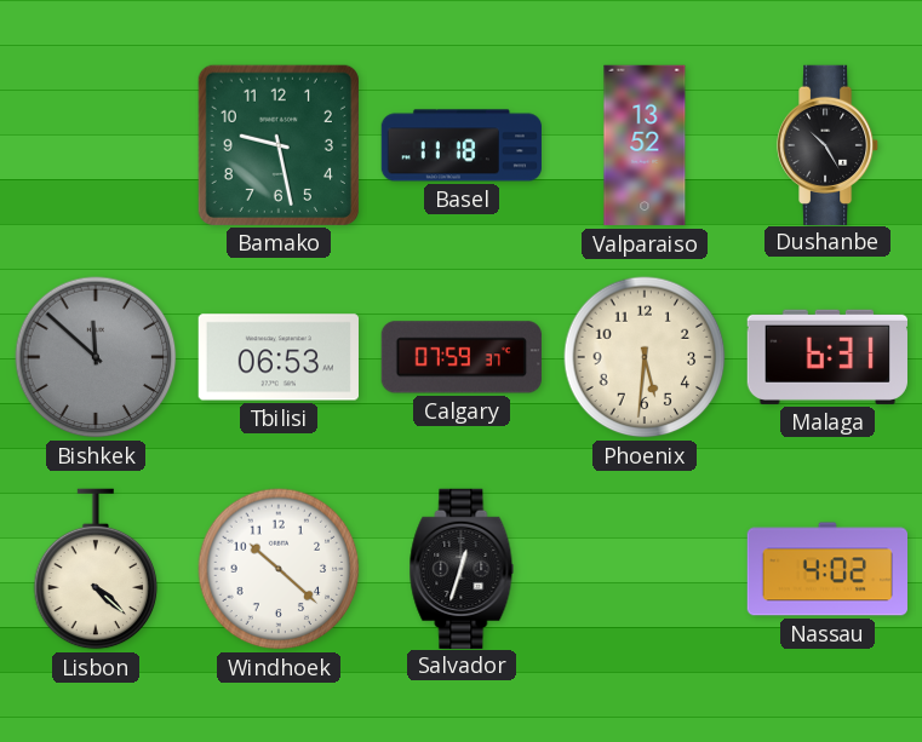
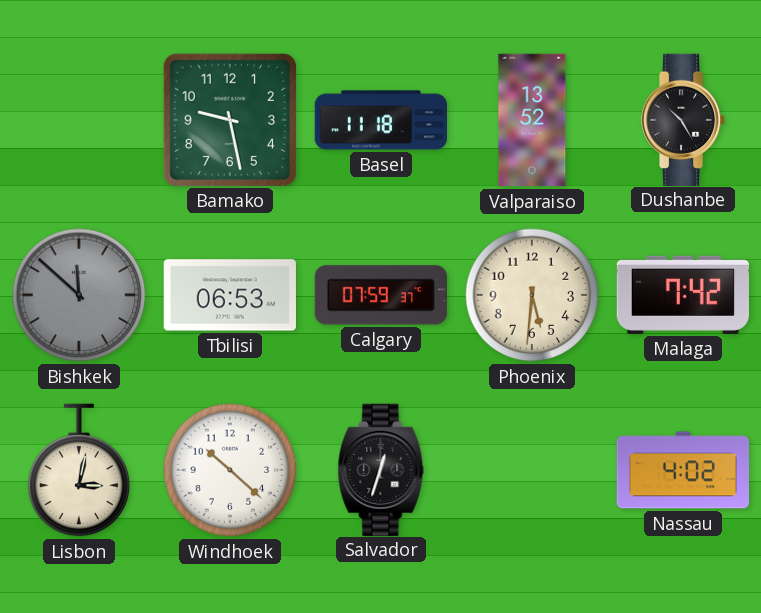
Malaga: 6:31 -> 7:42 (683, 295)
Lisbon: 4:22 -> 3:02 (79, 470)
